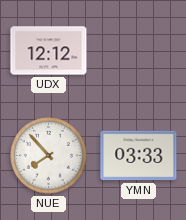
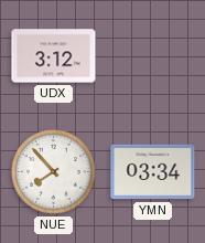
UDX: 12:12 -> 3:12 (54, 56)
YMN: 03:33 -> 03:34 (153, 172)
